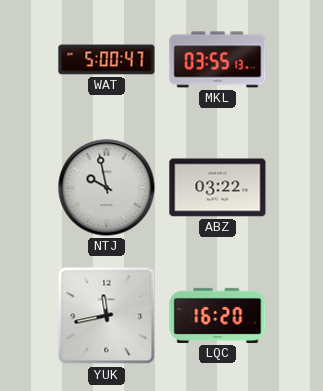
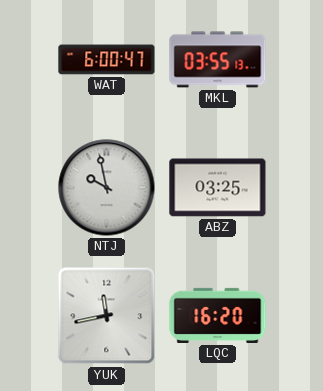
WAT: 5:00 -> 6:00 (107, 60)
ABZ: 03:22 -> 03:25 (218, 188)
